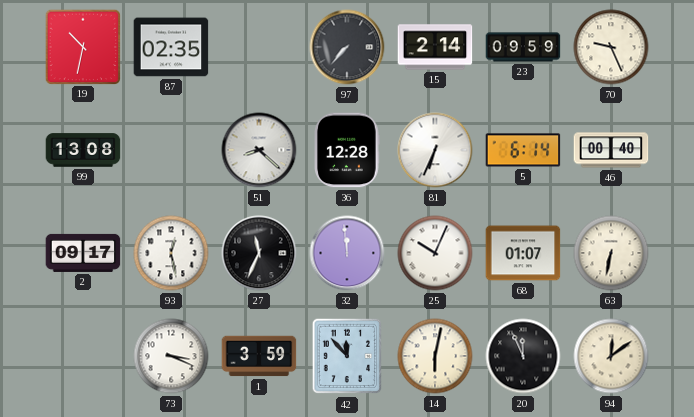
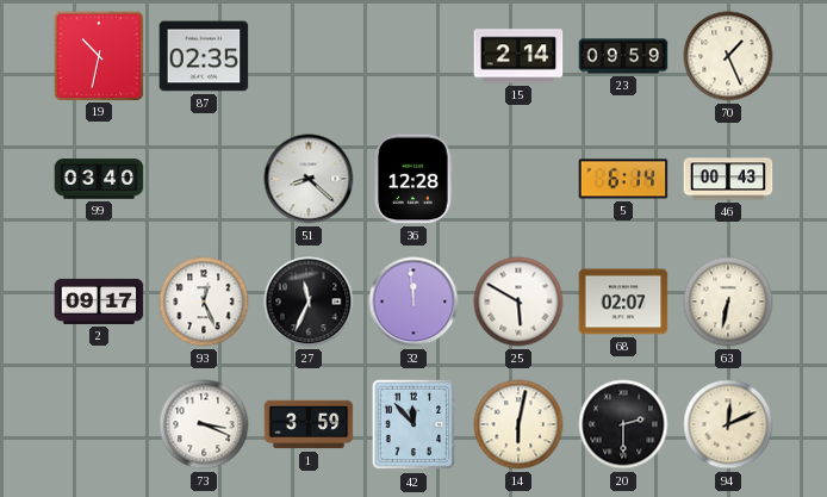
97: 7:37 -> none (347, 47)
70: 9:26 -> 1:26 (728, 56)
99: 13:08 -> 03:40 (99, 179)
81: 6:34 -> none (435, 150)
46: 00:40 -> 00:43 (728, 179)
93: 12:28 -> 12:26 (204, 302)
25: 10:04 -> 5:50 (518, 302)
68: 01:07 -> 02:07 (623, 302)
20: 11:56 -> 2:30 (623, 424)
94: 12:09 -> 12:11 (728, 424)
